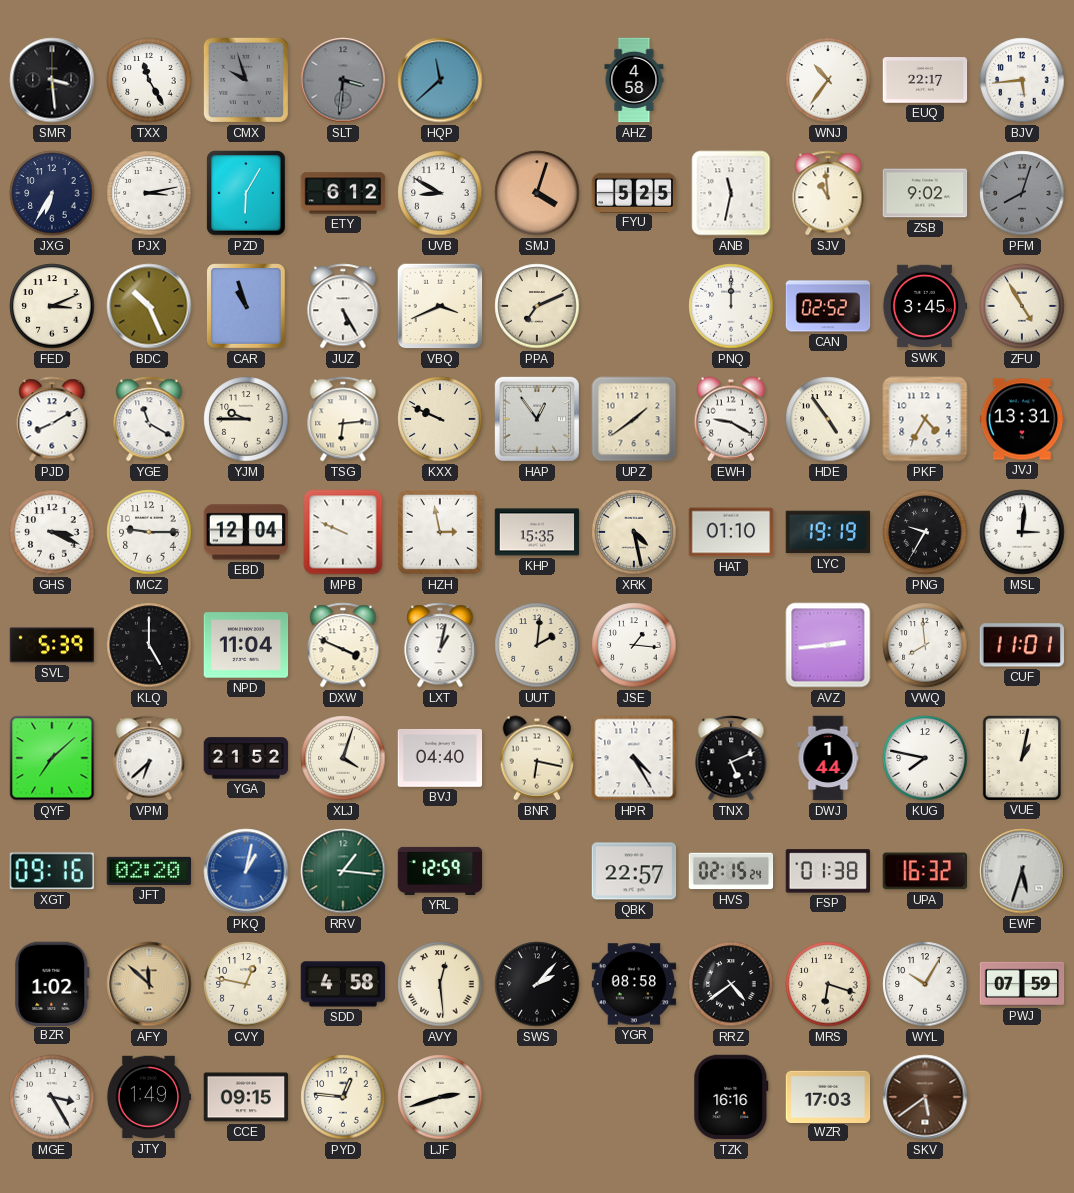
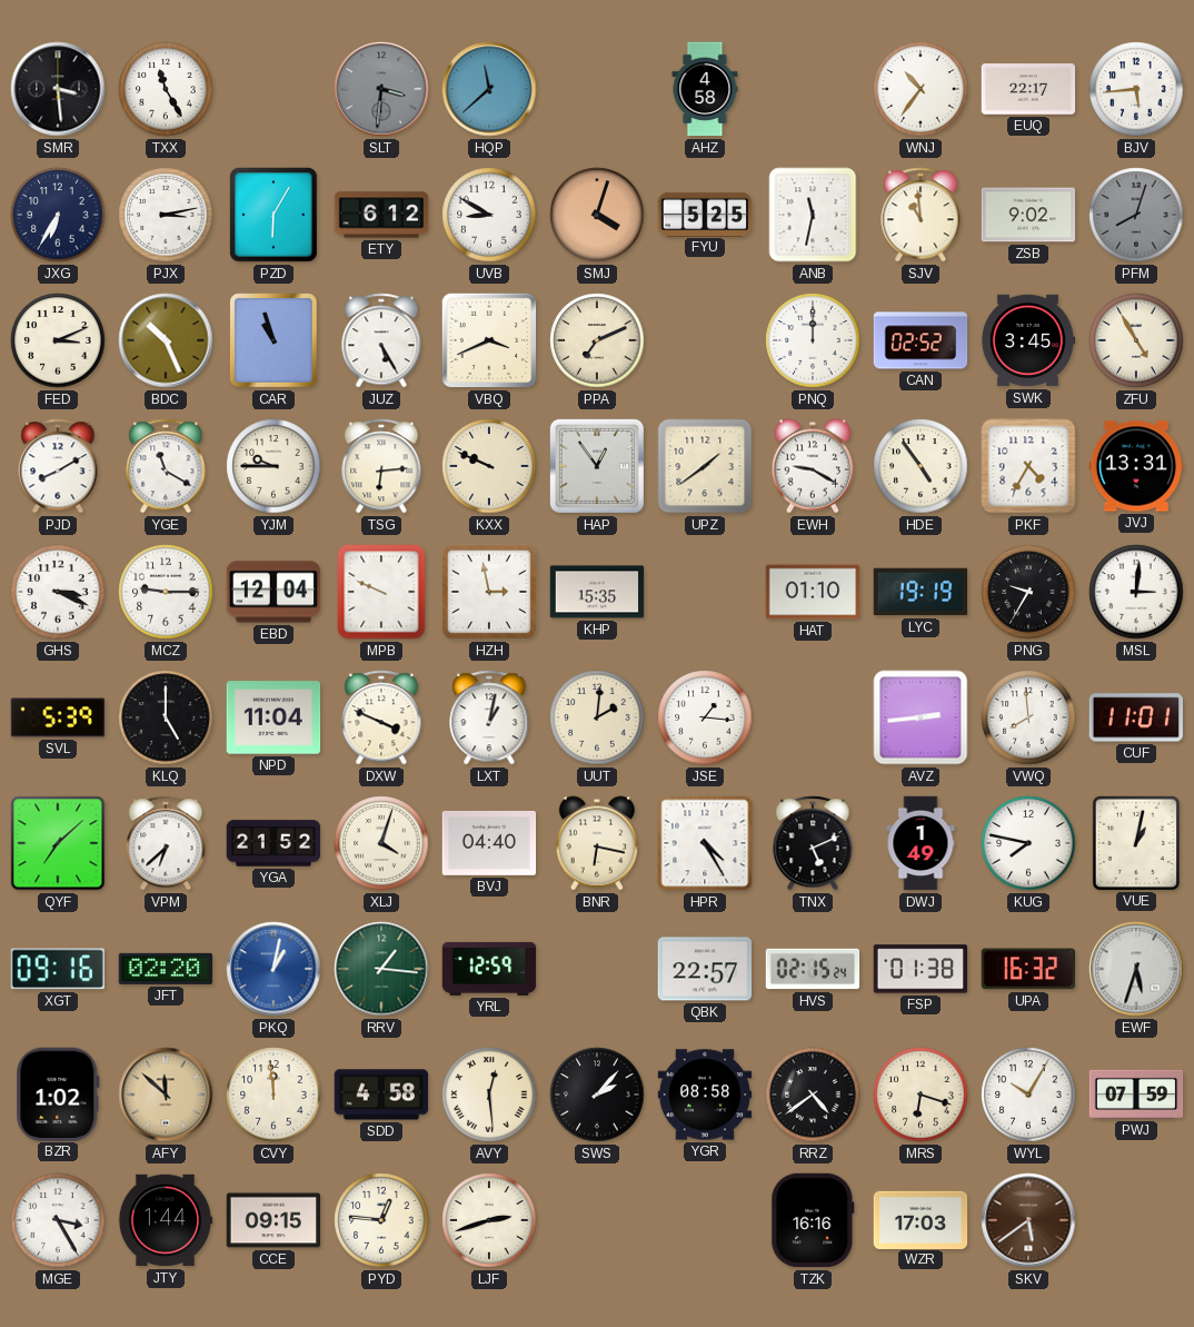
CMX: 9:57 -> none (246, 80)
XRK: 4:28 -> none (634, 532)
DWJ: 1:44 -> 1:49 (921, 843)
CVY: 12:47 -> 11:59 (273, 1095)
JTY: 1:49 -> 1:44 (166, 1220)
